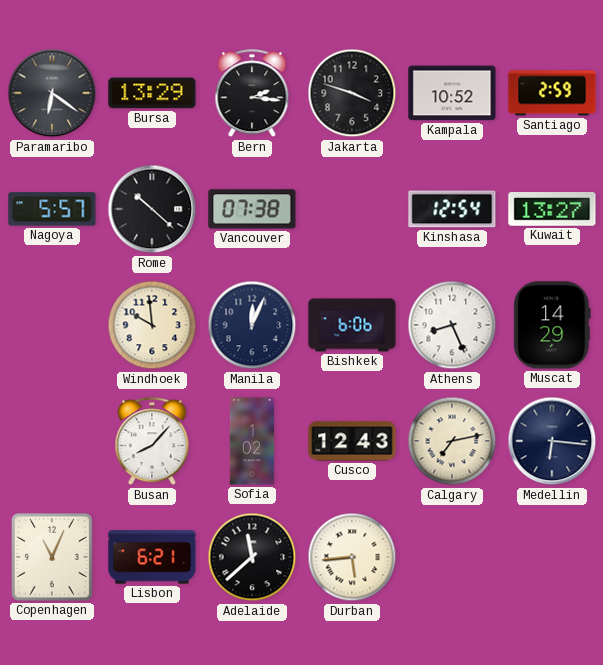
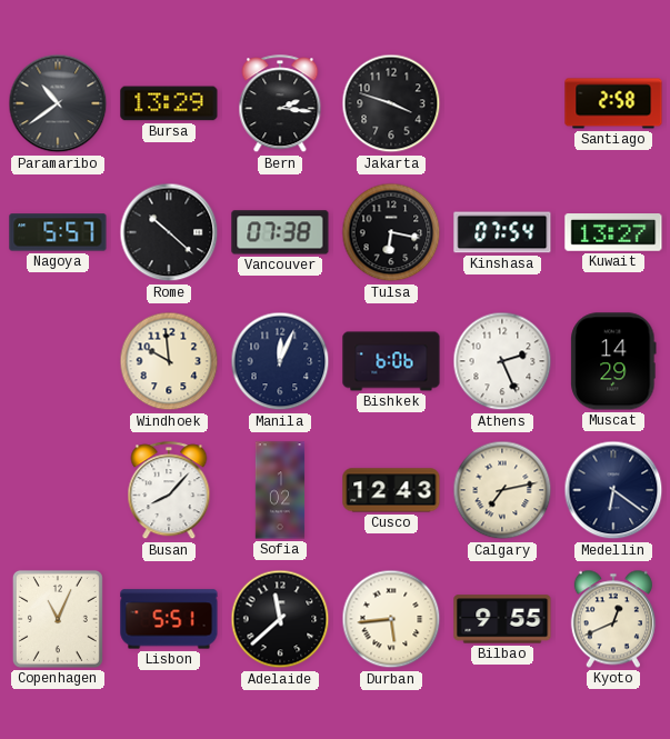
Paramaribo: 6:21 -> 10:39 (58, 103)
Kampala: 10:52 -> none (452, 93)
Santiago: 2:59 -> 2:58 (613, 103)
Tulsa: none -> 6:17 (391, 232)
Kinshasa: 12:54 -> 07:54 (502, 232)
Athens: 8:26 -> 2:26 (502, 361)
Medellin: 6:16 -> 6:21 (613, 490)
Lisbon: 6:21 -> 5:51 (169, 619)
Bilbao: none -> 9:55 (502, 619)
Kyoto: none -> 12:41 (613, 619)
